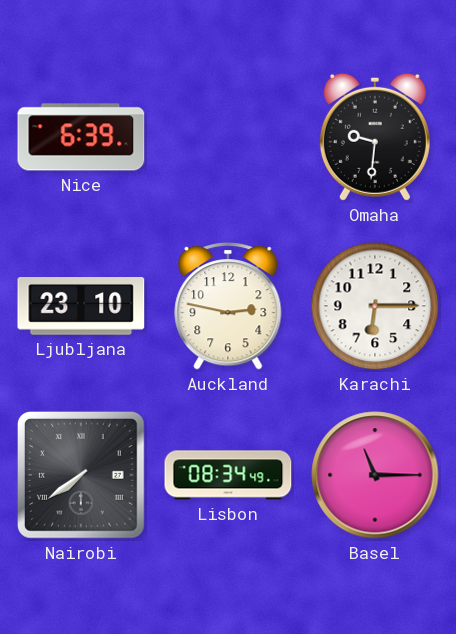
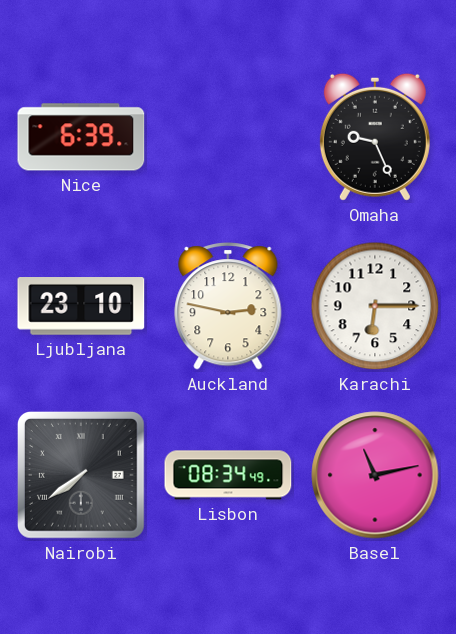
Omaha: 9:31 -> 9:26 (375, 137)
Basel: 11:15 -> 11:13 (375, 475)
